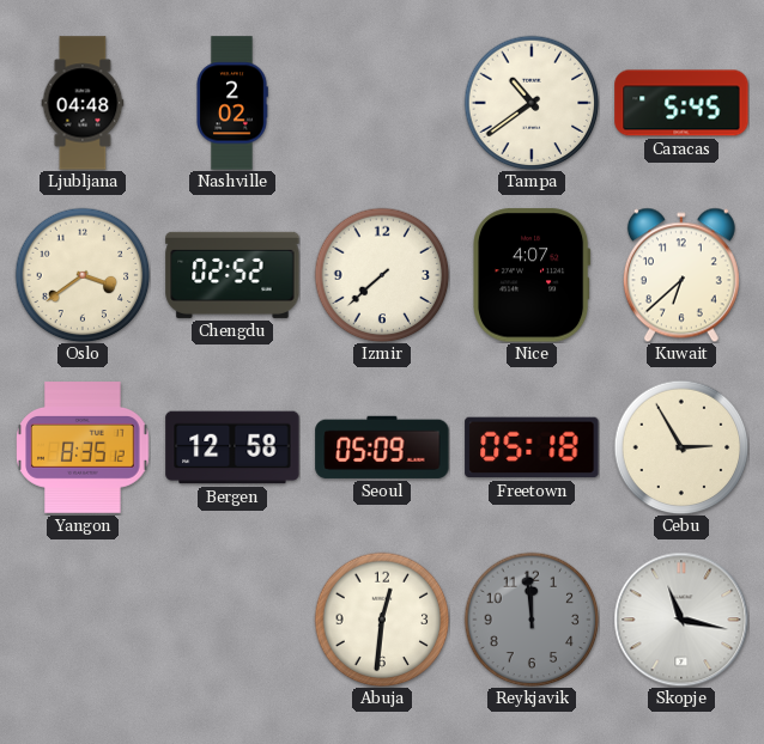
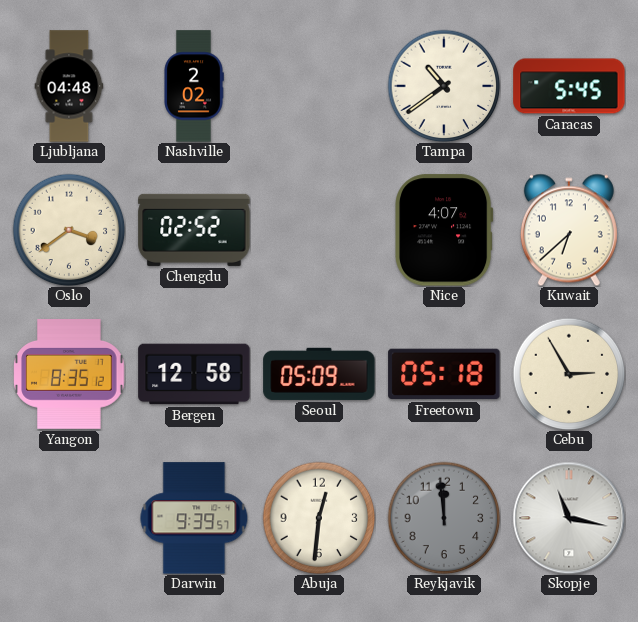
Izmir: 7:38 -> none (382, 275)
Darwin: none -> 9:39 (194, 518)
